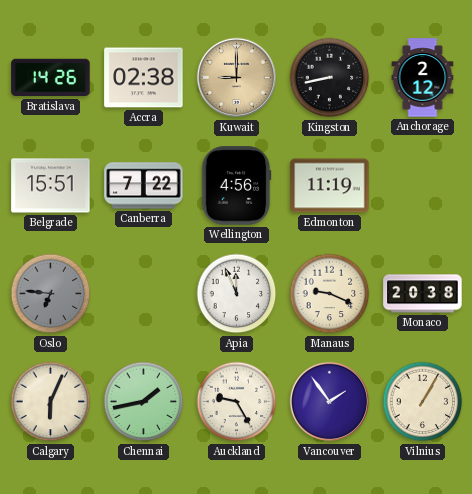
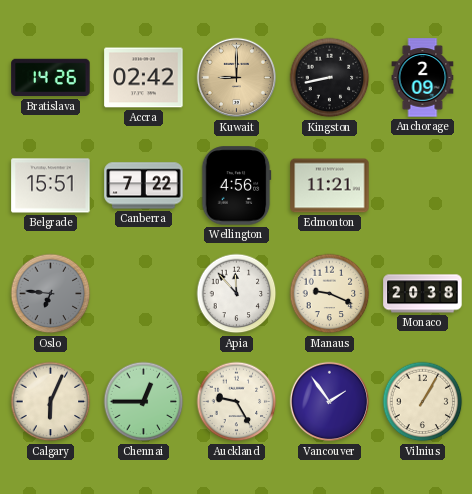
Accra: 02:38 -> 02:42 (144, 78)
Anchorage: 2:12 -> 2:09 (423, 78)
Edmonton: 11:19 -> 11:21 (330, 186)
Apia: 11:56 -> 11:53 (237, 294)
Chennai: 1:43 -> 12:45 (144, 402)
